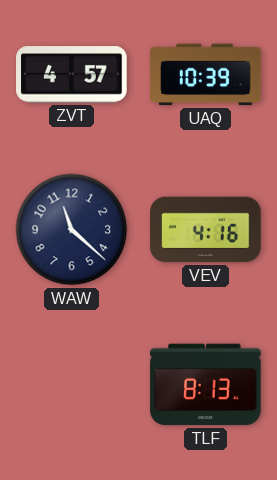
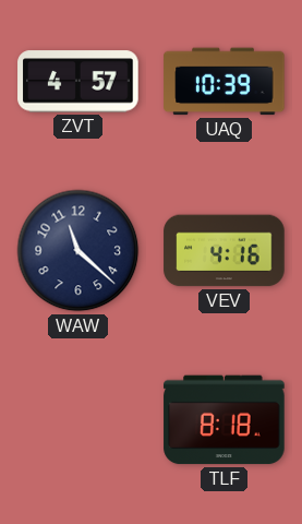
TLF: 8:13 -> 8:18 (225, 420)
